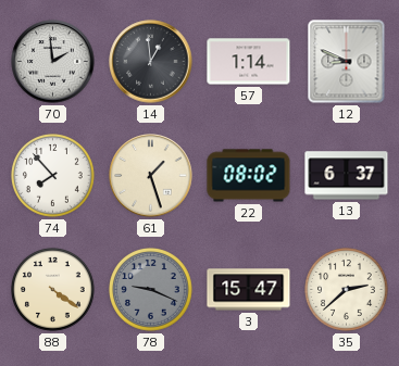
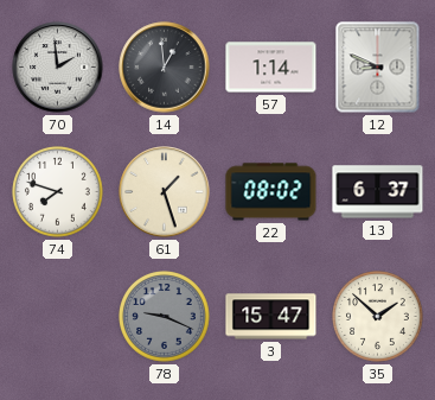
74: 7:53 -> 7:48 (58, 192)
88: 4:21 -> none (53, 290)
35: 2:38 -> 1:52 (378, 317)
